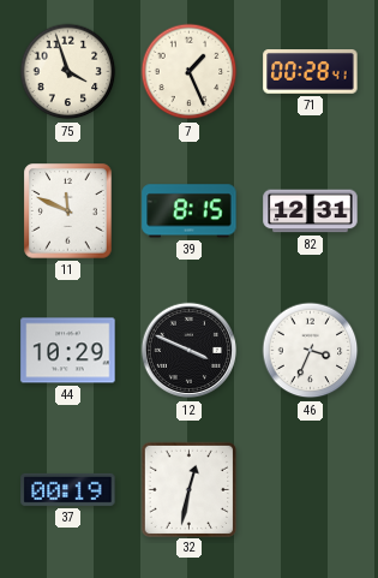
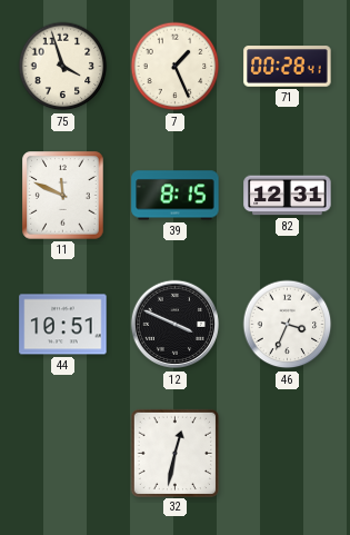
44: 10:29 -> 10:51 (63, 325)
37: 00:19 -> none (68, 489)
